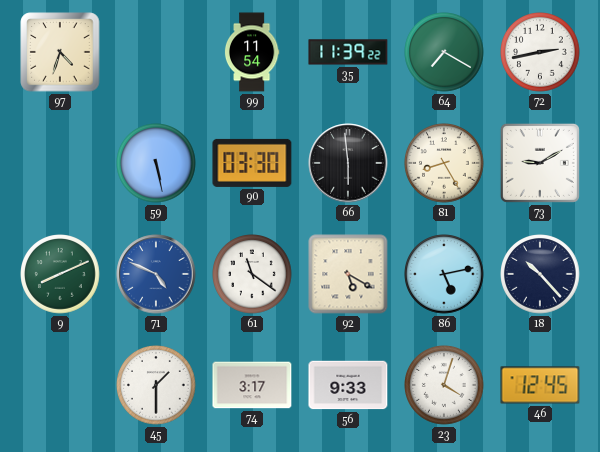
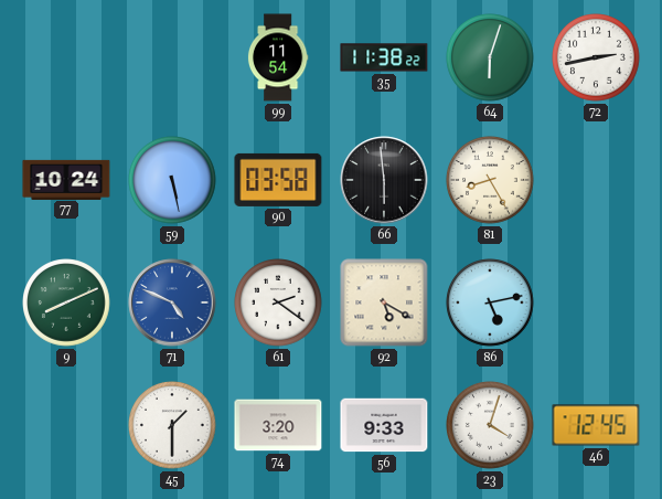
97: 4:33 -> none (60, 52)
35: 11:39 -> 11:38 (384, 57)
64: 7:20 -> 6:03 (490, 57)
77: none -> 10:24 (66, 179)
90: 03:30 -> 03:58 (278, 180)
73: 9:10 -> none (540, 163)
61: 11:21 -> 2:21 (278, 302)
18: 10:23 -> none (540, 274)
74: 3:17 -> 3:20 (278, 425)
